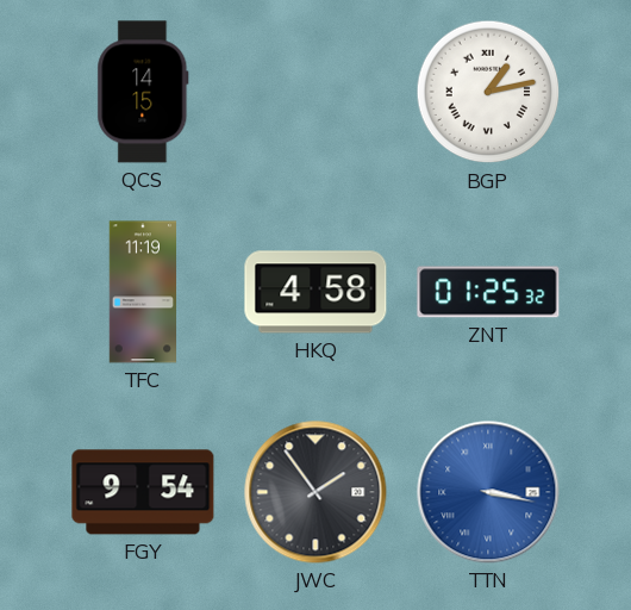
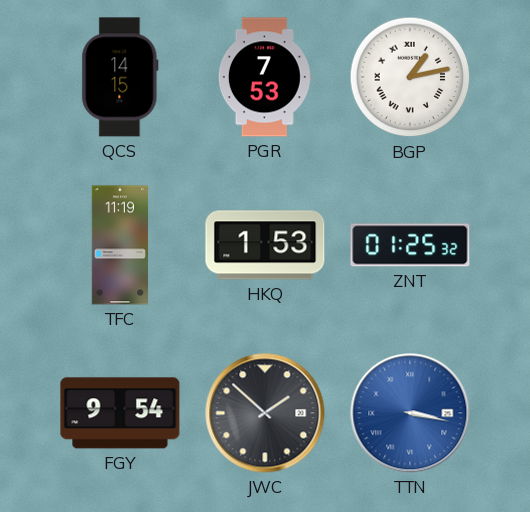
PGR: none -> 7:53 (265, 77)
HKQ: 4:58 -> 1:53 (265, 245)
JWC: 1:54 -> 1:52 (265, 413)
